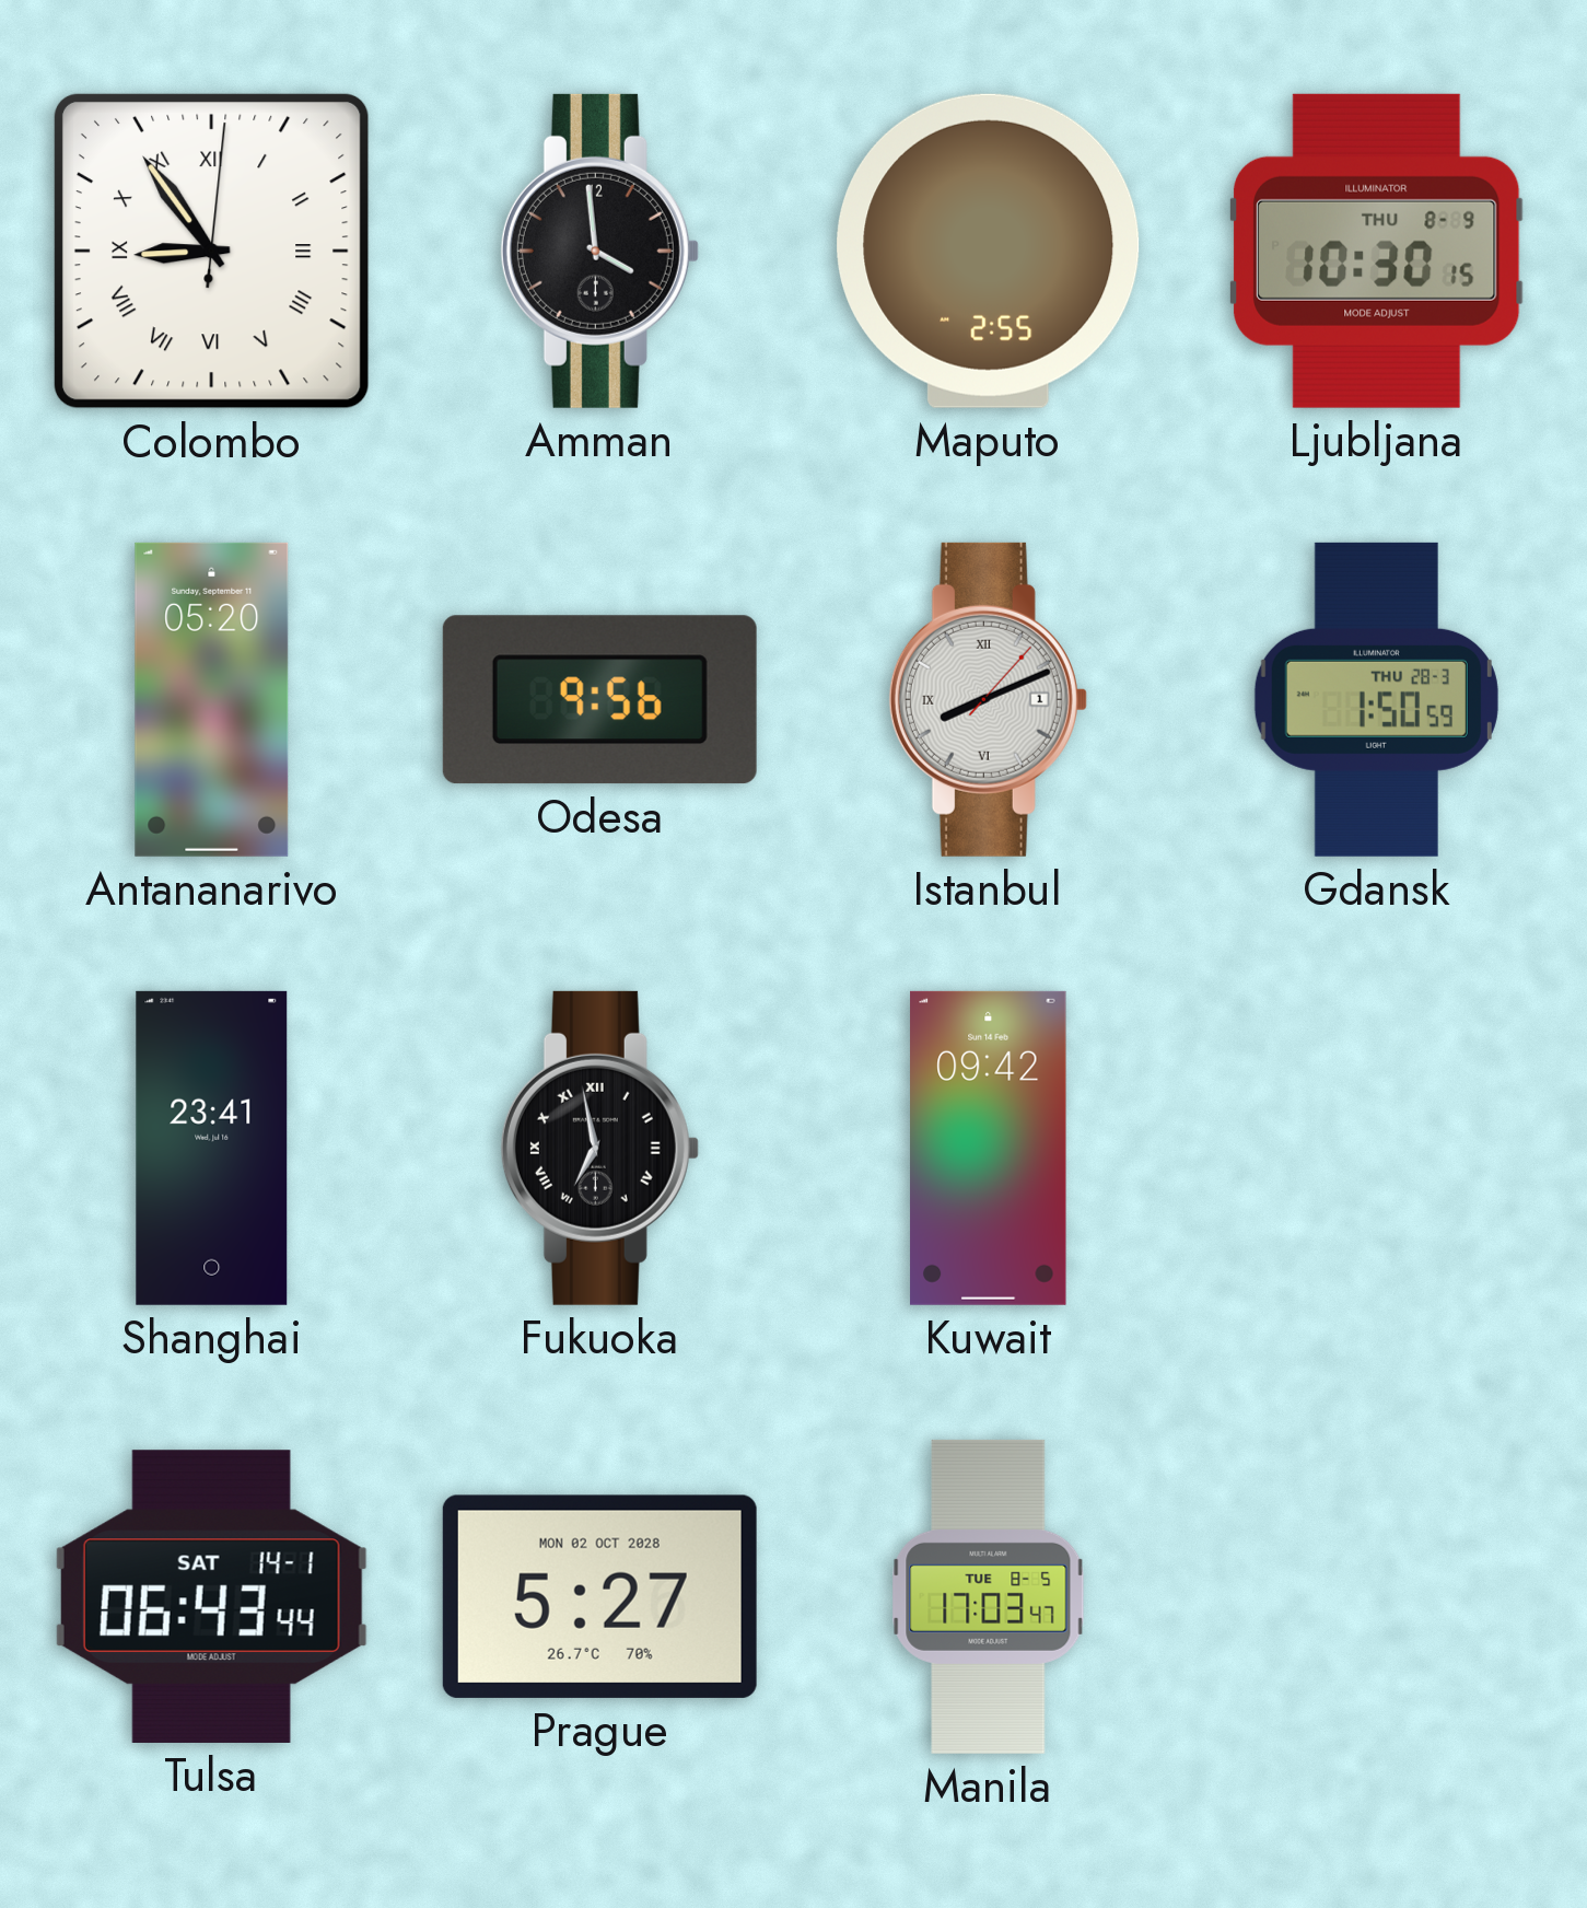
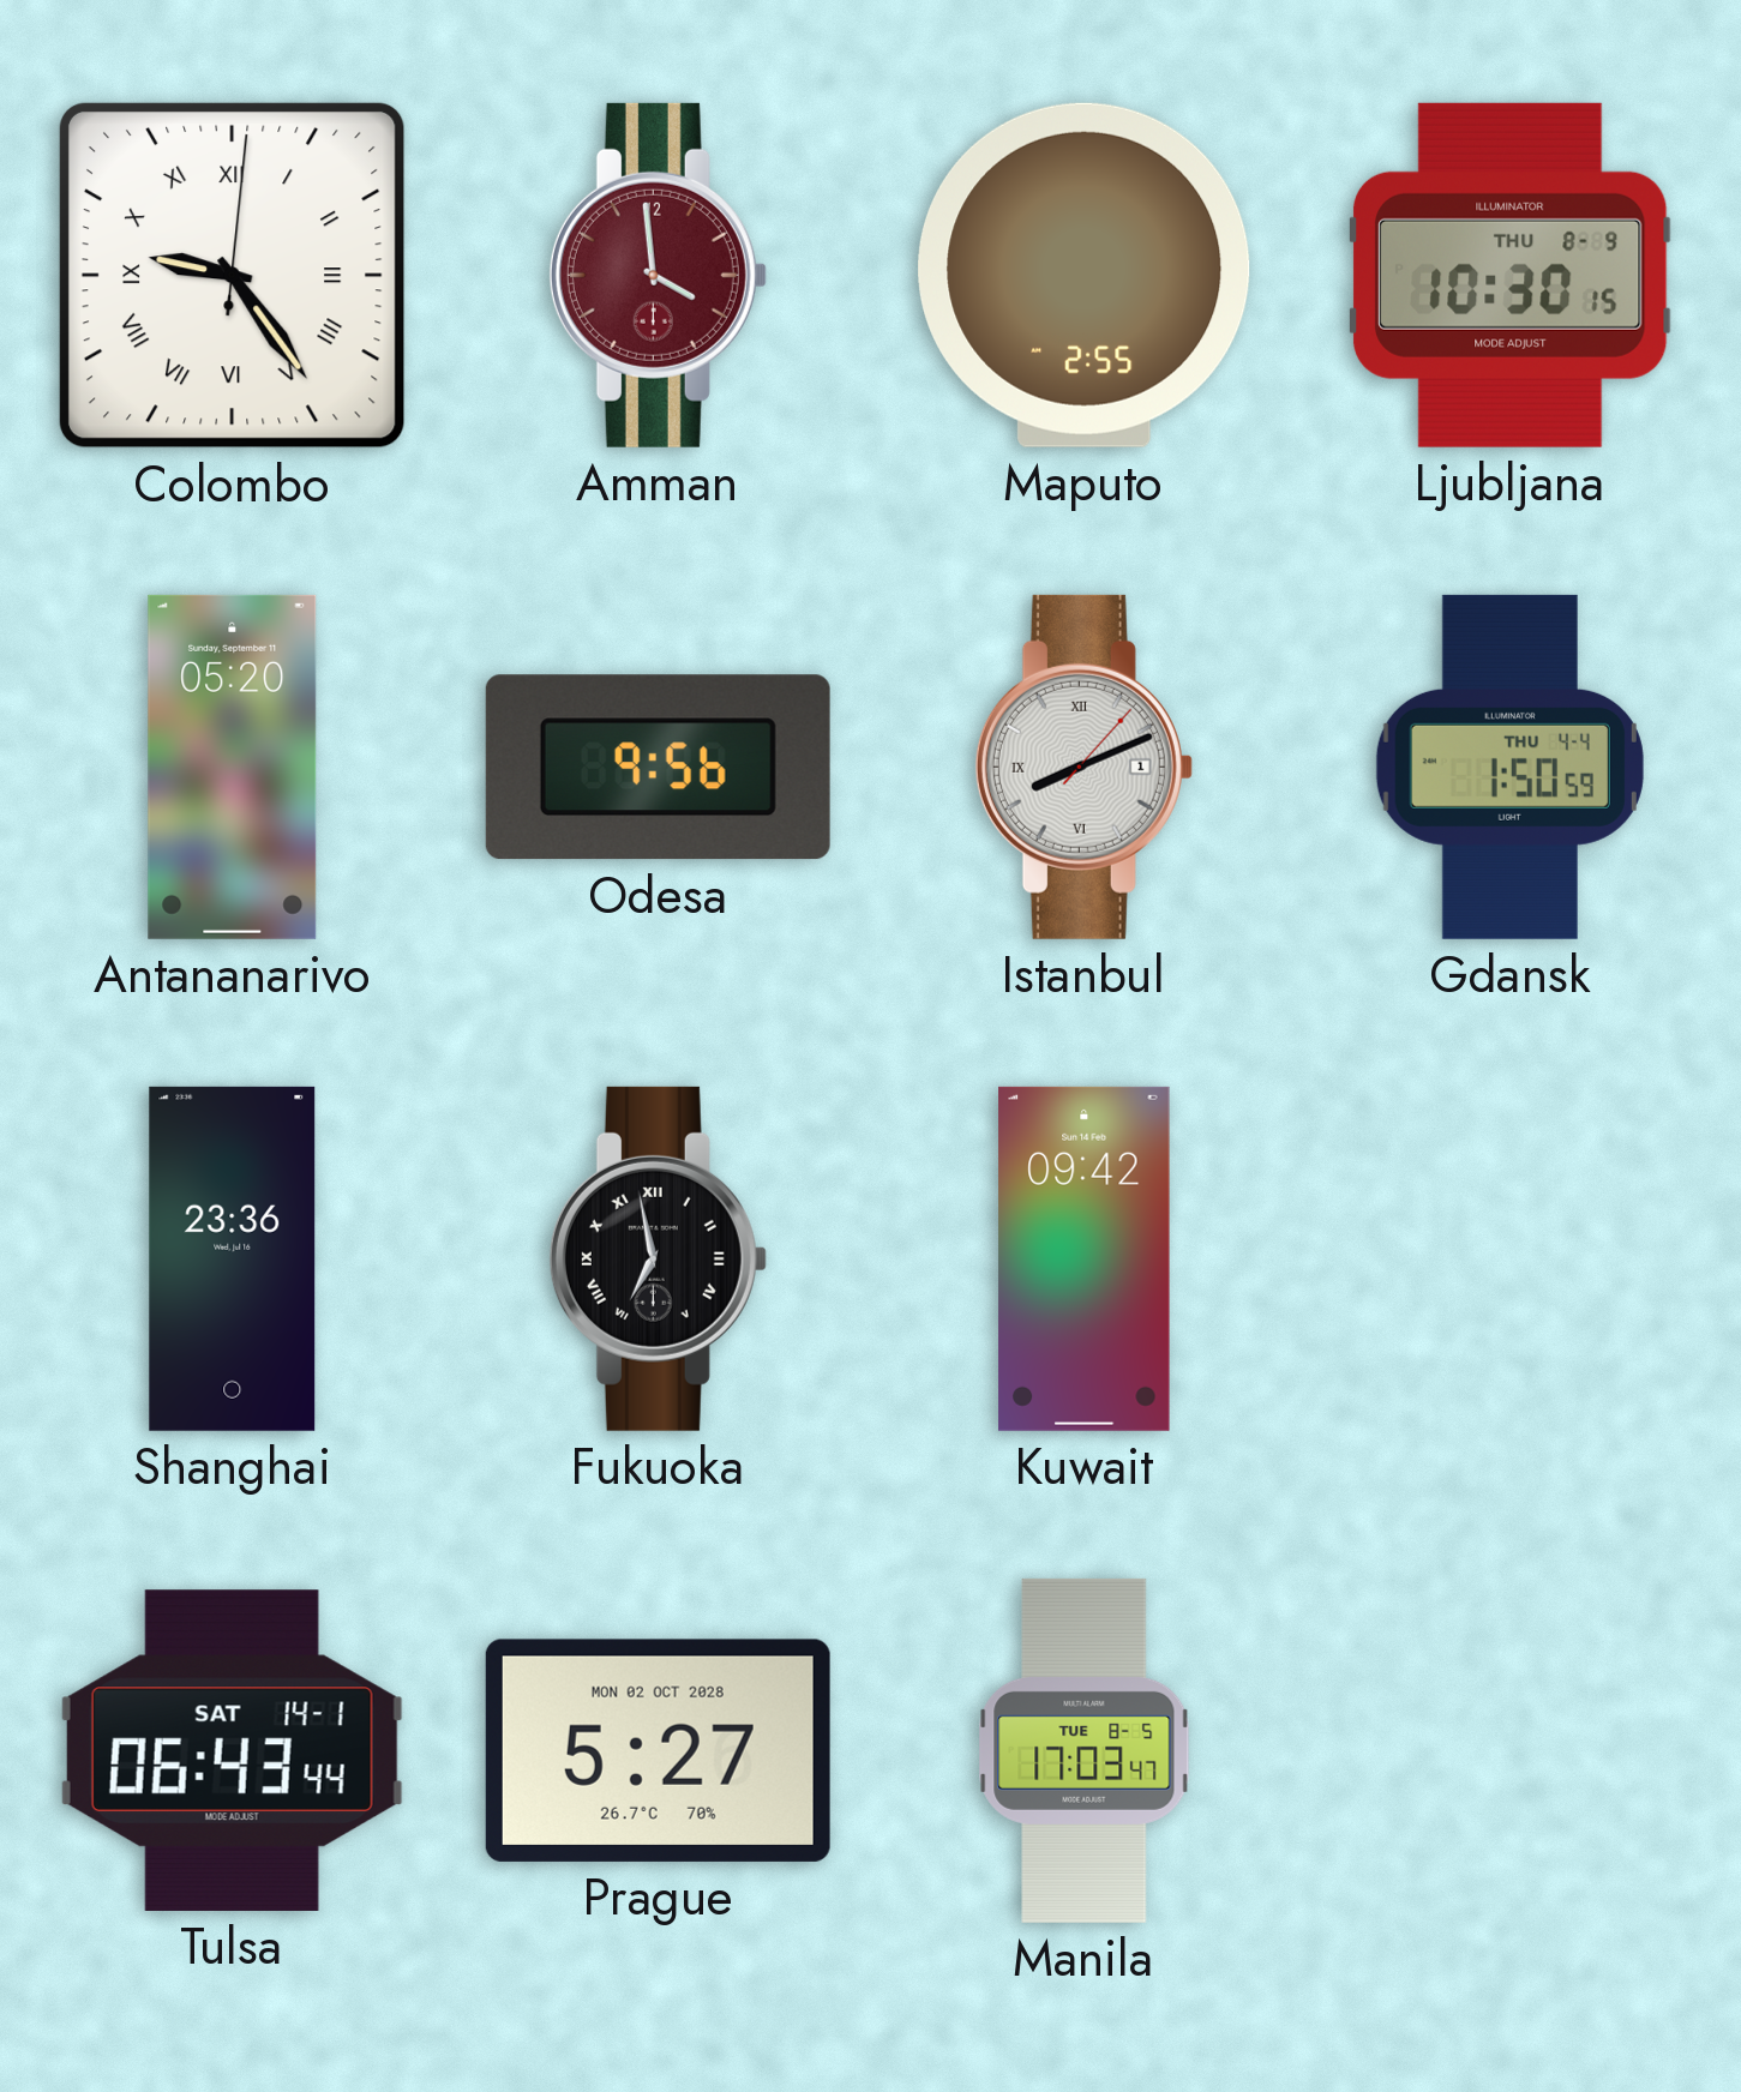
Colombo: 8:54 -> 9:24 (232, 275)
Amman dial: black -> burgundy (658, 275)
Gdansk date: THU 28-3 -> THU 4-4 (1509, 767)
Shanghai: 23:41 -> 23:36 (233, 1258)
